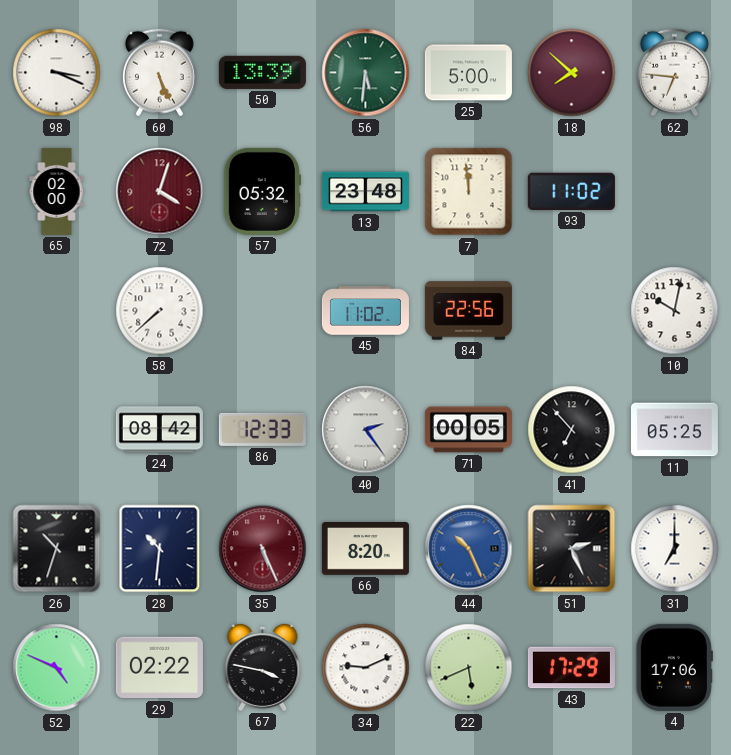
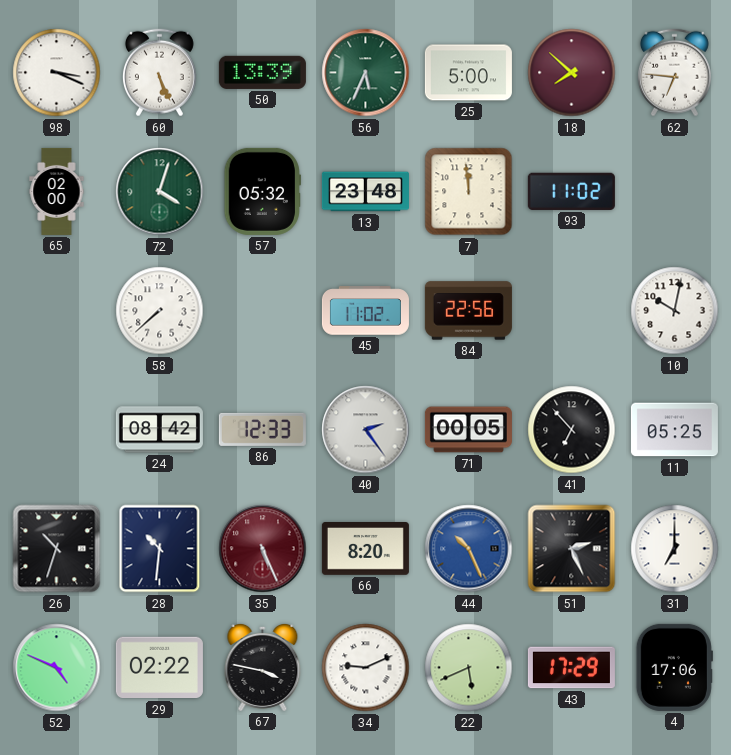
56: 5:31 -> 5:34 (366, 73)
72 dial: burgundy -> green (160, 192)
